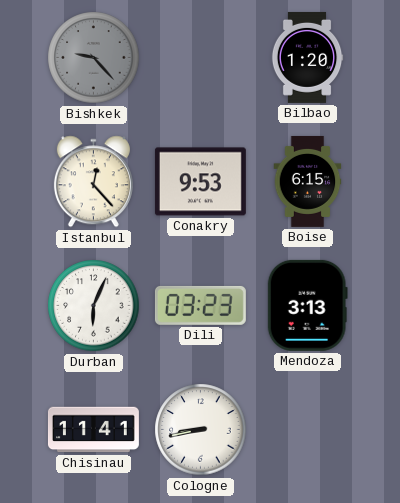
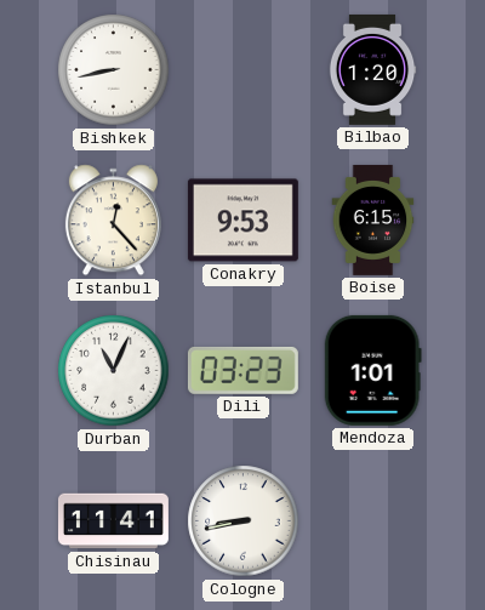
Bishkek: 9:23 -> 8:43 (114, 70)
Bishkek dial: grey -> white (114, 70)
Durban: 6:04 -> 11:04 (114, 371)
Mendoza: 3:13 -> 1:01 (372, 370)
